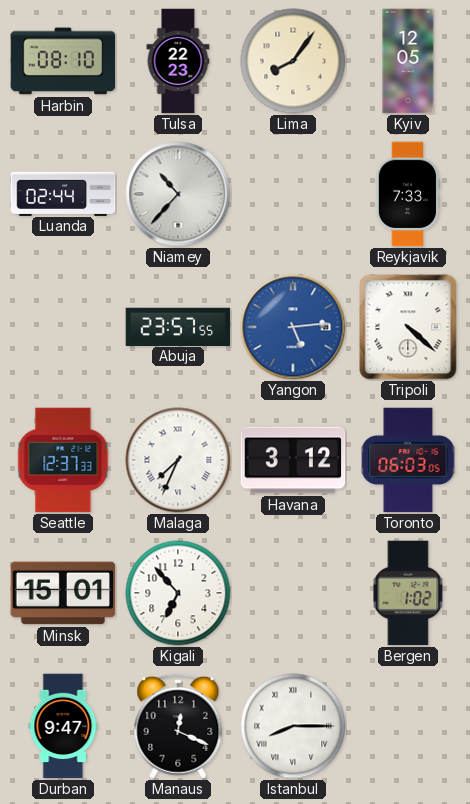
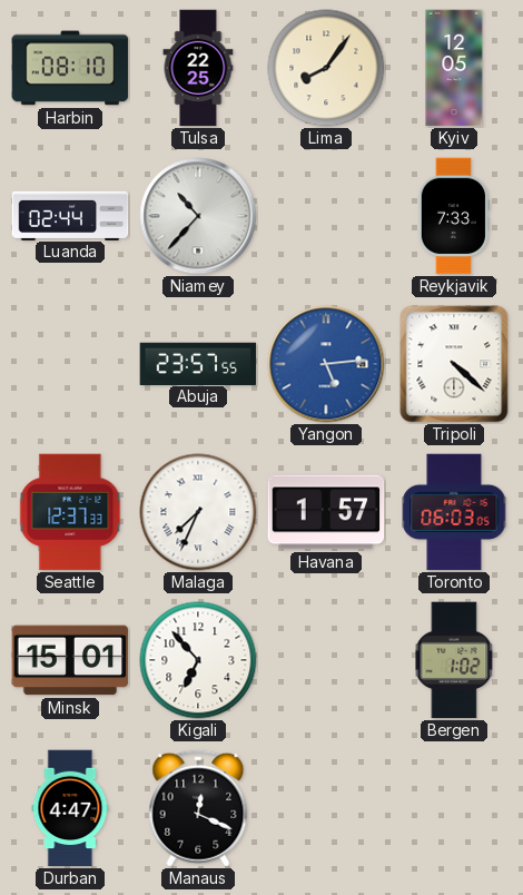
Tulsa: 22:23 -> 22:25 (198, 68)
Havana: 3:12 -> 1:57 (326, 512)
Durban: 9:47 -> 4:47 (70, 808)
Istanbul: 8:15 -> none (293, 726)
